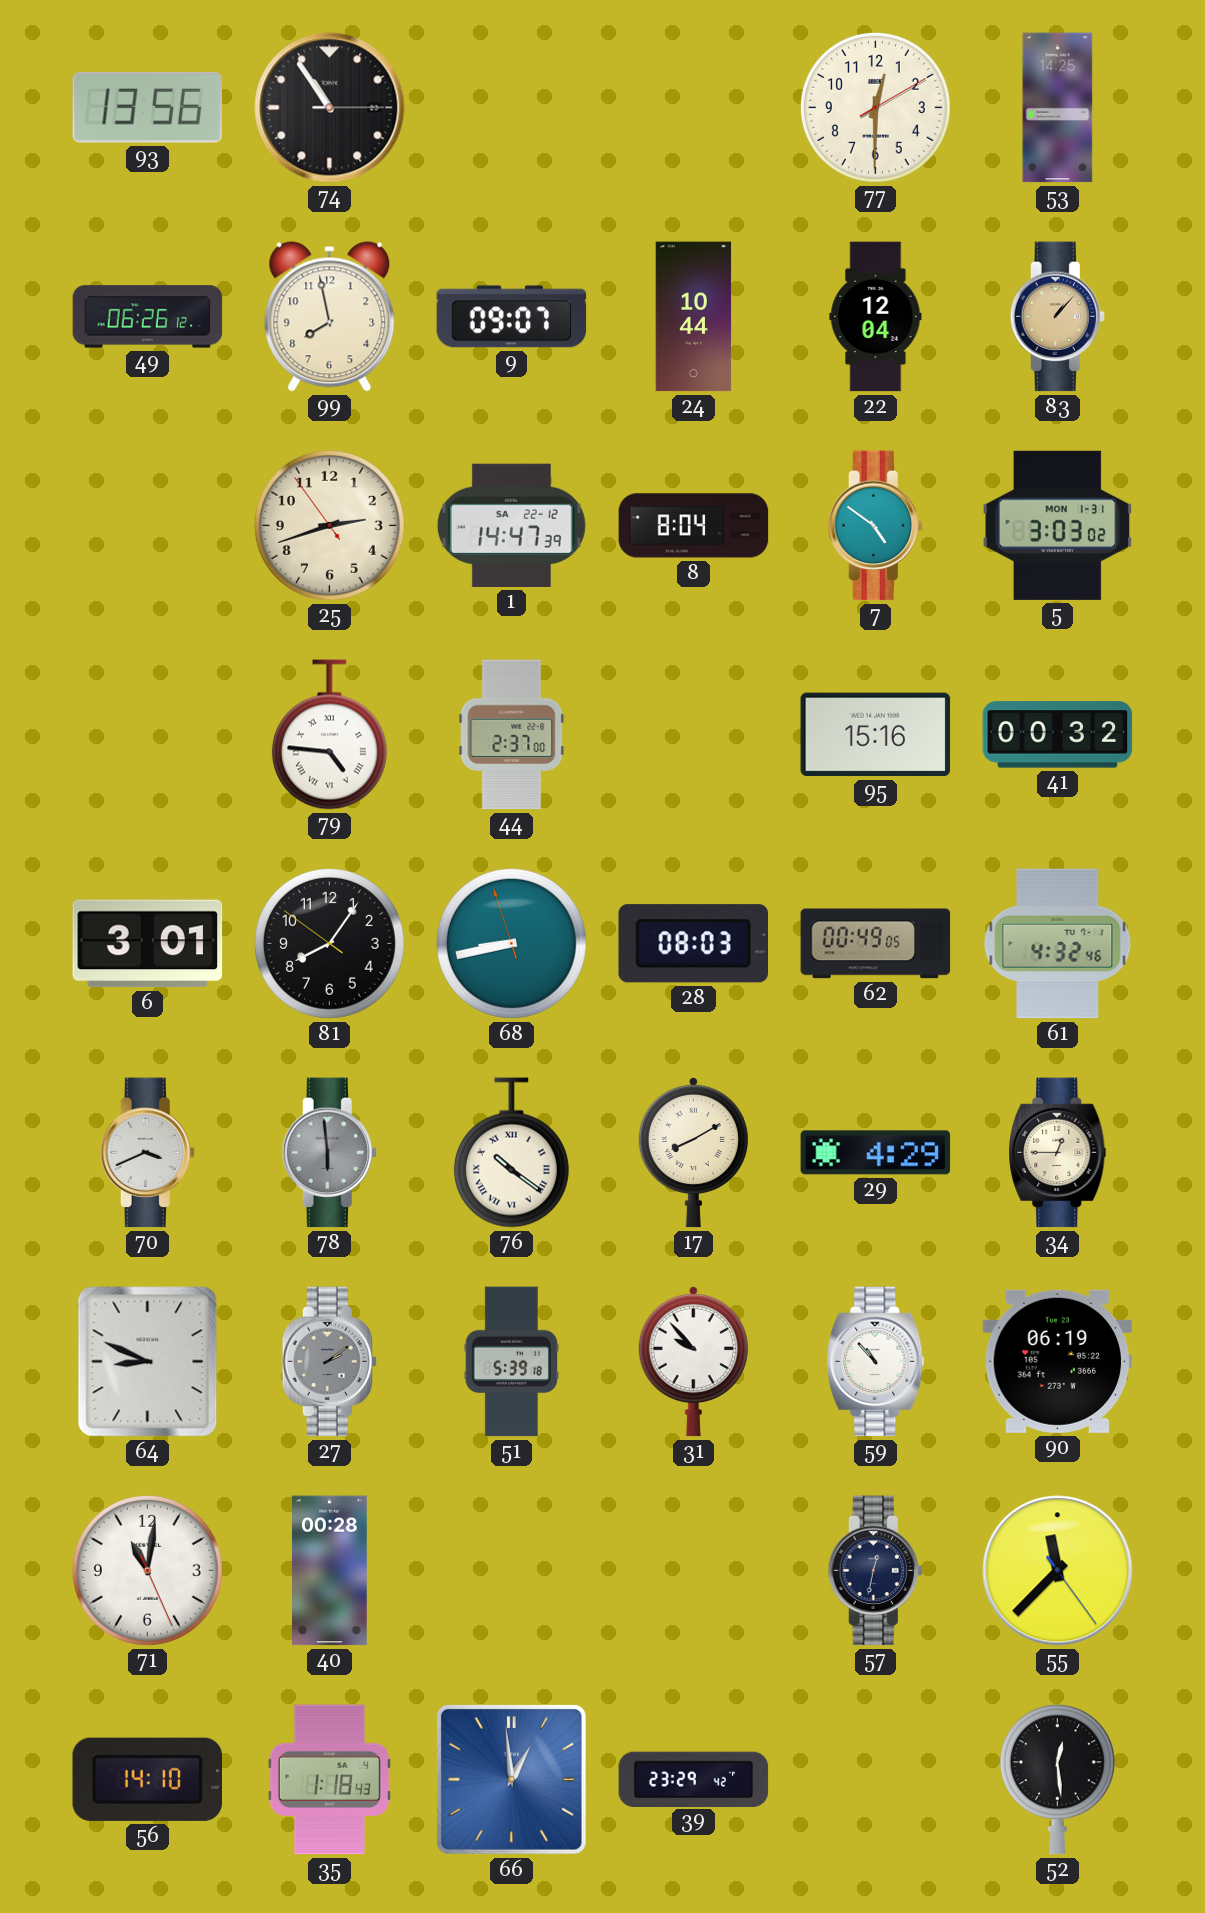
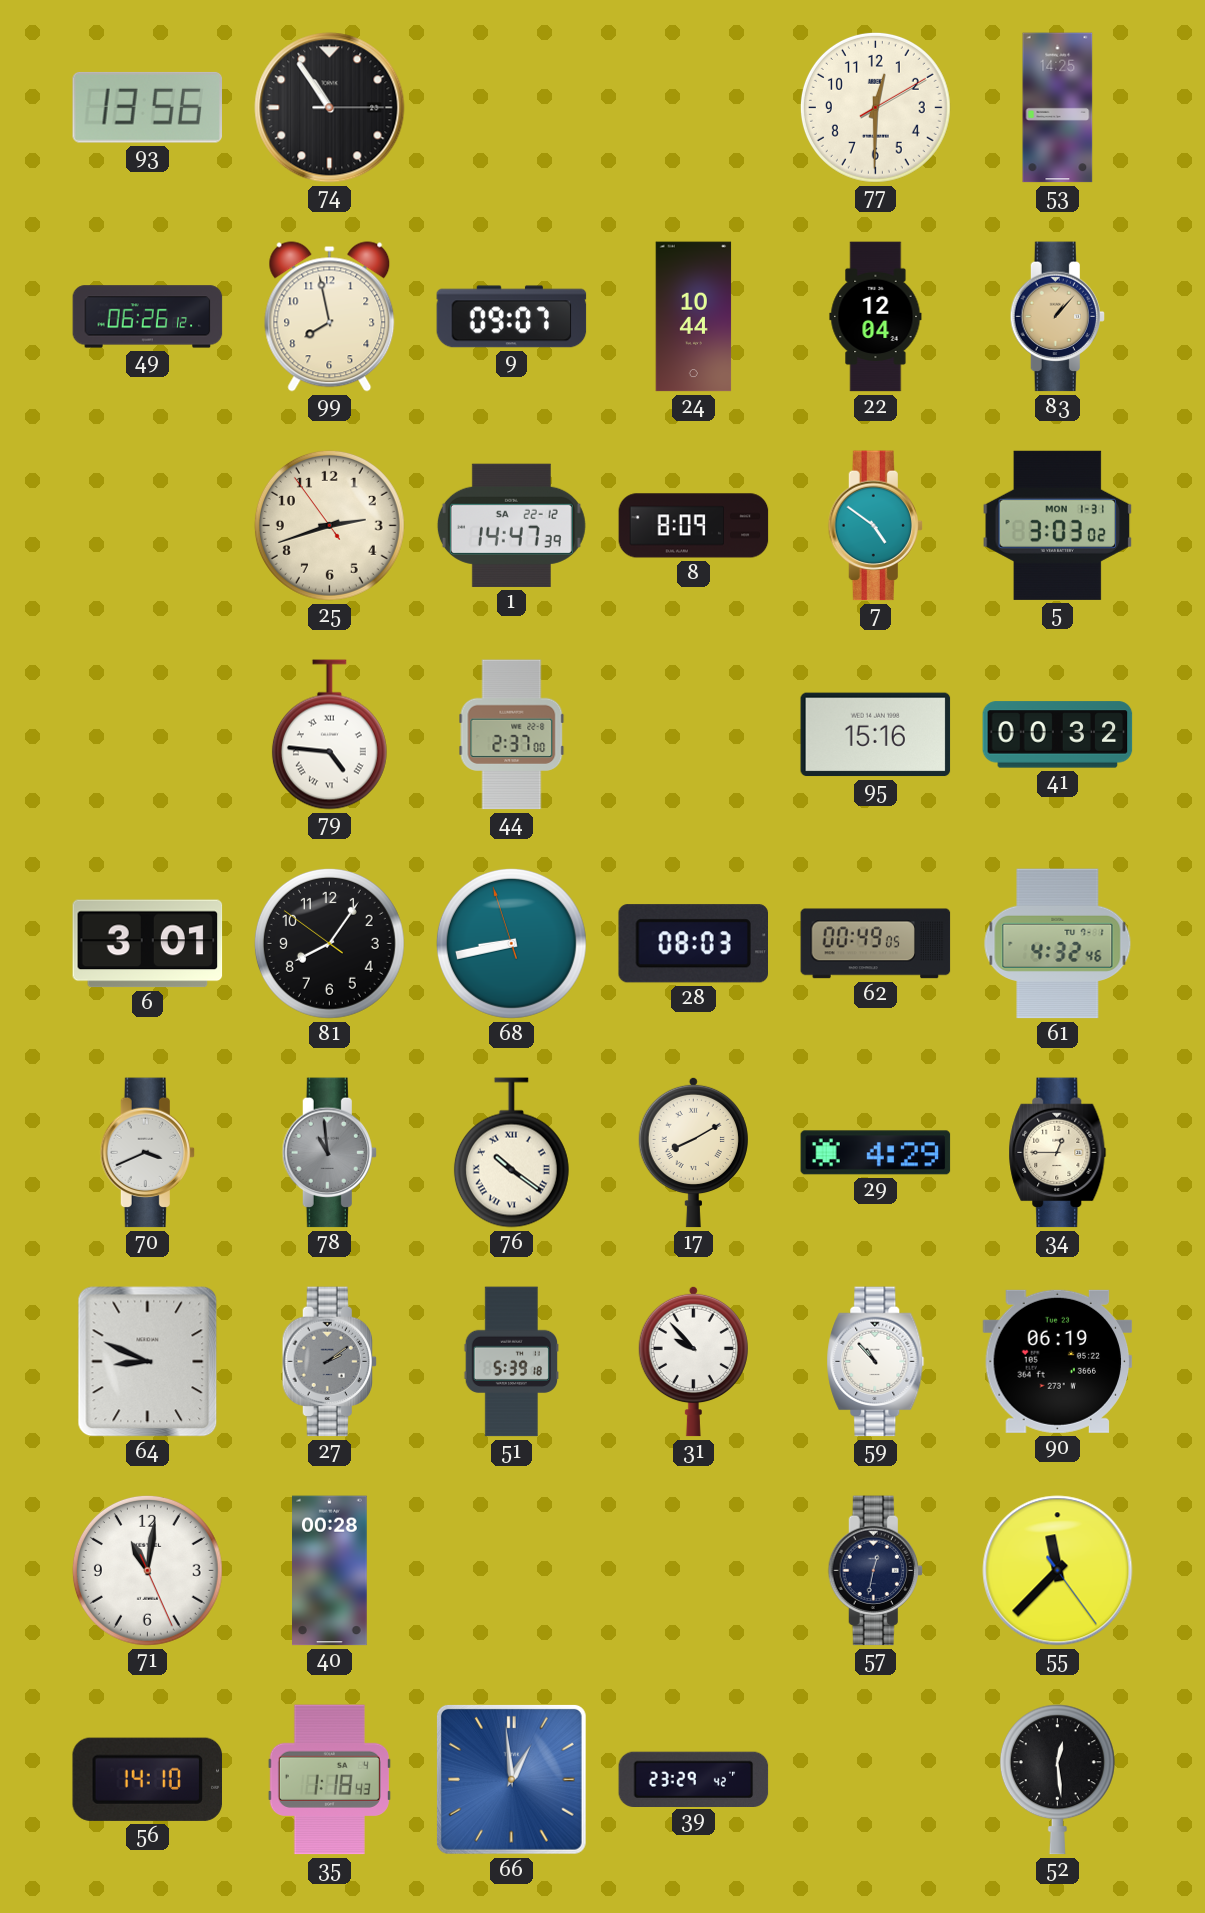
8: 8:04 -> 8:09 (694, 526)
78: 5:59 -> 10:59 (329, 1153)
